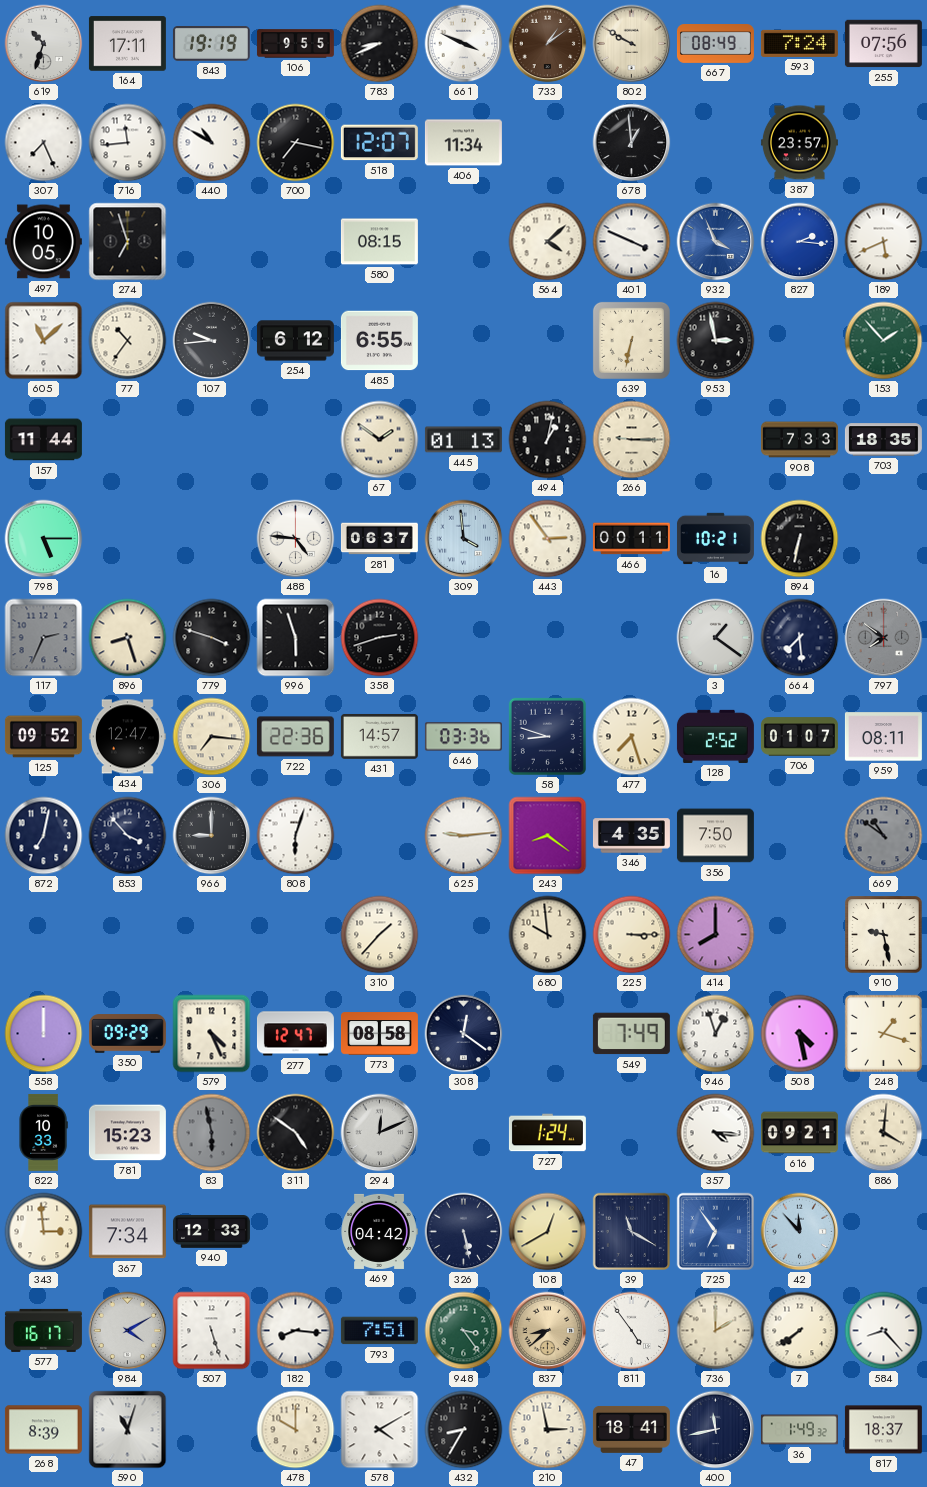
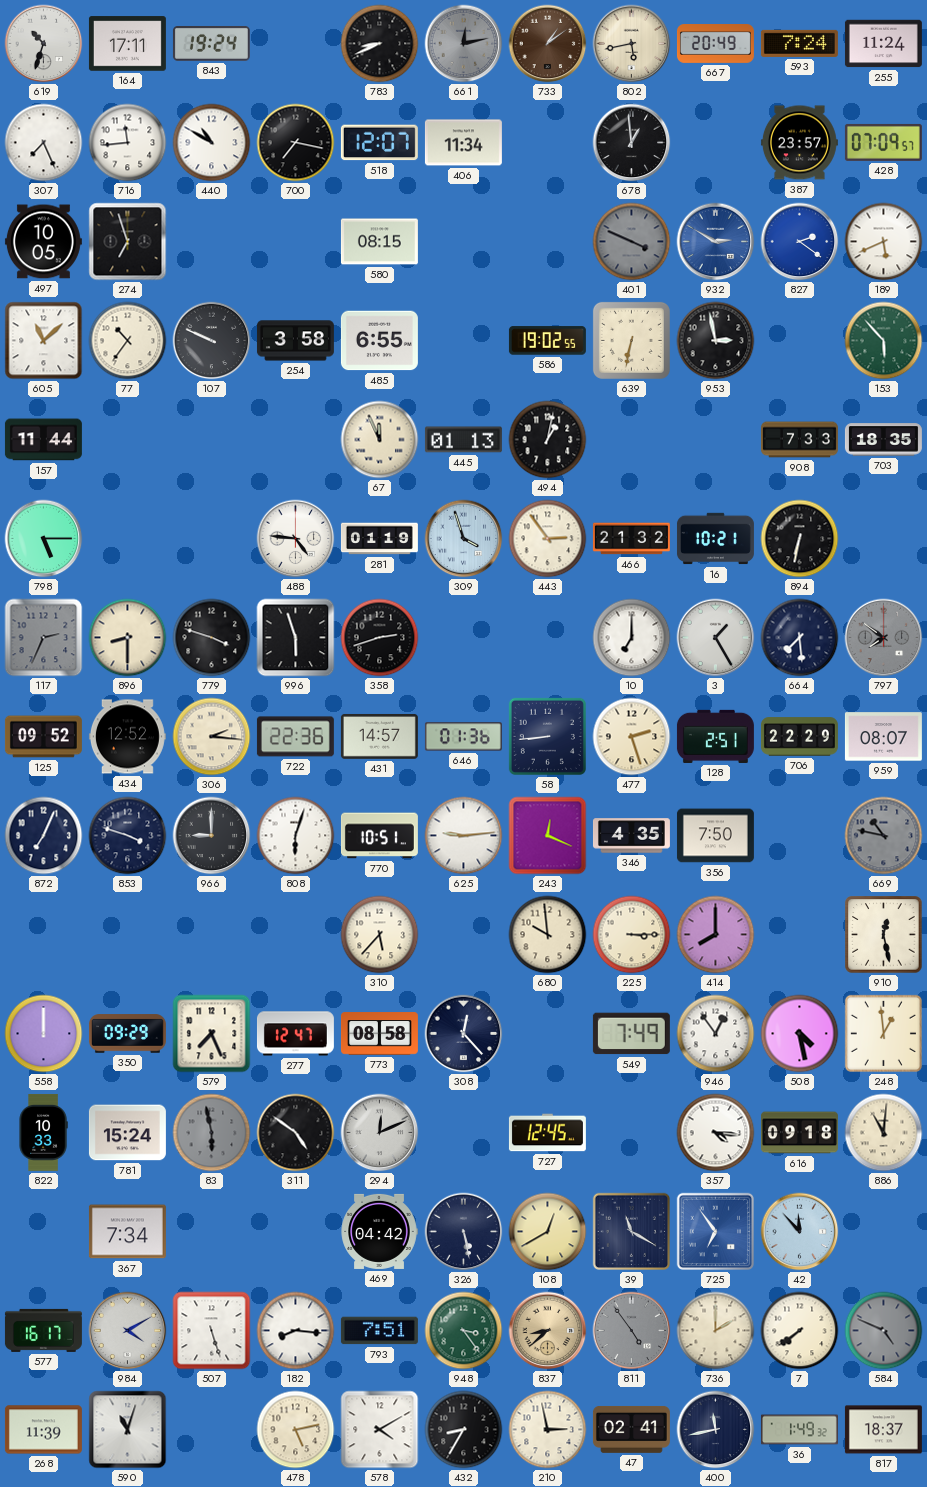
843: 19:19 -> 19:24 (211, 44)
106: 9:55 -> none (295, 44)
661: 3:49 -> 12:13 (464, 44)
661 dial: white -> grey (464, 44)
802: 9:50 -> 5:43 (632, 44)
667: 08:49 -> 20:49 (715, 44)
255: 07:56 -> 11:24 (883, 44)
428: none -> 07:09 (883, 142)
564: 4:08 -> none (548, 242)
401 dial: white -> grey (632, 242)
932: 3:56 -> 2:50 (716, 242)
827: 2:16 -> 2:21 (800, 242)
107: 9:44 -> 9:49 (212, 341)
254: 6:12 -> 3:58 (295, 341)
586: none -> 19:02 (547, 341)
153: 1:53 -> 5:53 (884, 341)
67: 1:51 -> 11:56 (380, 440)
266: 9:15 -> none (632, 440)
281: 06:37 -> 01:19 (379, 539)
309: 3:59 -> 3:57 (464, 539)
466: 00:11 -> 21:32 (631, 539)
896: 8:27 -> 8:30 (128, 638)
10: none -> 7:00 (632, 638)
3: 1:21 -> 1:25 (716, 638)
434: 12:47 -> 12:52 (127, 737)
306: 7:16 -> 2:16 (212, 737)
646: 03:36 -> 01:36 (463, 737)
58: 8:48 -> 8:44 (547, 736)
477: 7:27 -> 2:27 (632, 737)
128: 2:52 -> 2:51 (715, 736)
706: 01:07 -> 22:29 (799, 737)
959: 08:11 -> 08:07 (883, 737)
872: 7:02 -> 7:04 (44, 836)
853: 3:53 -> 3:48 (128, 836)
770: none -> 10:51 (379, 836)
243: 8:21 -> 12:19 (548, 836)
669: 10:51 -> 10:47 (884, 836)
310: 1:37 -> 5:37 (380, 935)
910: 9:28 -> 12:28 (884, 935)
579: 4:26 -> 7:26 (212, 1034)
308: 12:21 -> 12:23 (464, 1034)
946: 12:57 -> 12:54 (716, 1034)
248: 1:18 -> 12:59 (883, 1033)
781: 15:23 -> 15:24 (127, 1133)
727: 1:24 -> 12:45 (547, 1133)
616: 09:21 -> 09:18 (799, 1133)
886: 4:01 -> 11:01 (884, 1133)
343: 2:59 -> none (44, 1232)
940: 12:33 -> none (211, 1232)
811 dial: white -> grey (632, 1331)
584: 8:23 -> 4:49 (884, 1331)
584 dial: white -> grey (884, 1331)
268: 8:39 -> 11:39 (43, 1430)
478: 10:00 -> 5:13 (296, 1430)
47: 18:41 -> 02:41 (631, 1429)
